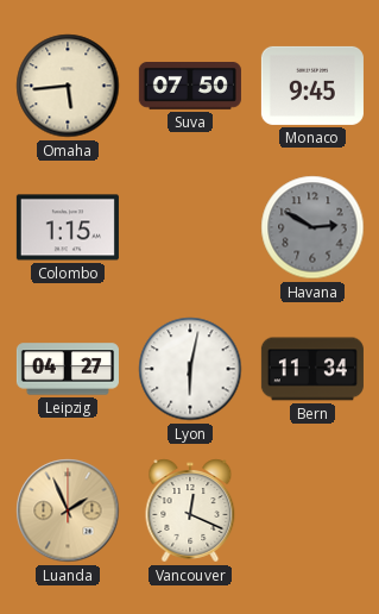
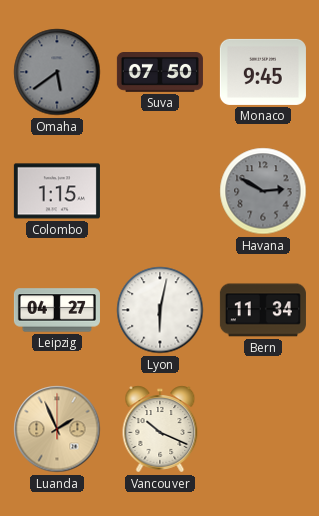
Omaha: 5:44 -> 5:39 (57, 72)
Omaha dial: cream -> grey (57, 72)
Vancouver: 12:19 -> 10:19 (160, 429)
